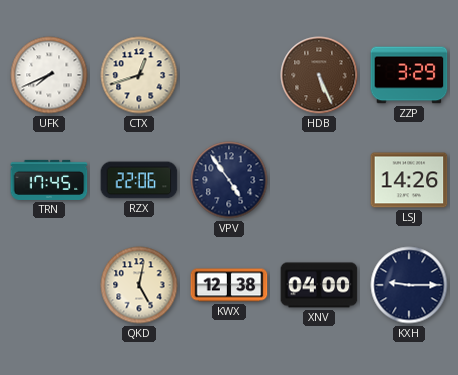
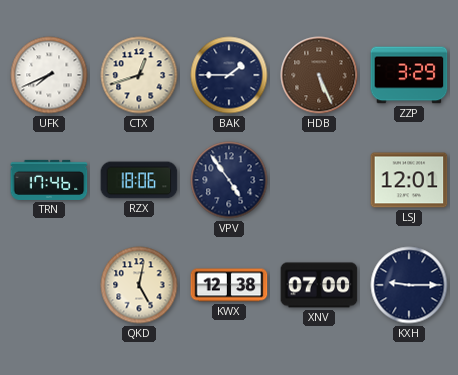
BAK: none -> 1:45 (229, 75)
TRN: 17:45 -> 17:46 (49, 180)
RZX: 22:06 -> 18:06 (139, 180)
LSJ: 14:26 -> 12:01 (409, 180)
XNV: 04:00 -> 07:00 (319, 285)
